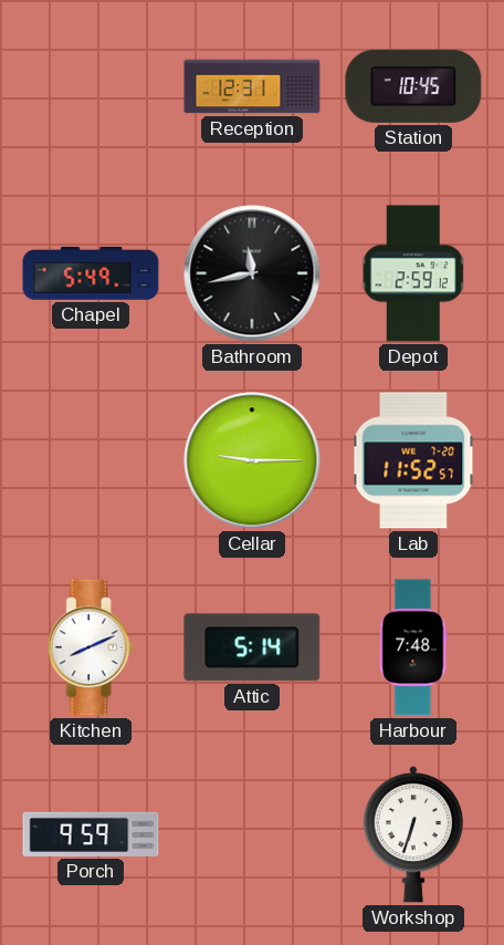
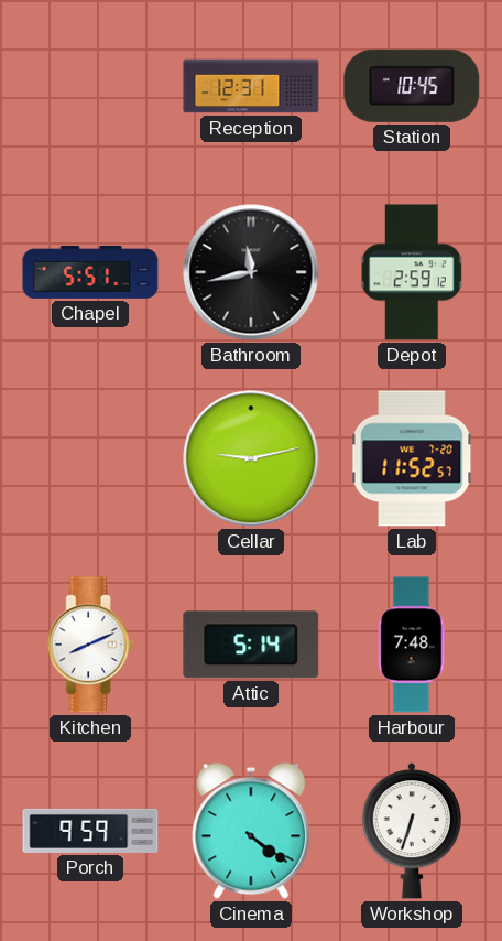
Chapel: 5:49 -> 5:51 (90, 273)
Cellar: 9:15 -> 9:13 (251, 458)
Cinema: none -> 4:21 (251, 831)
